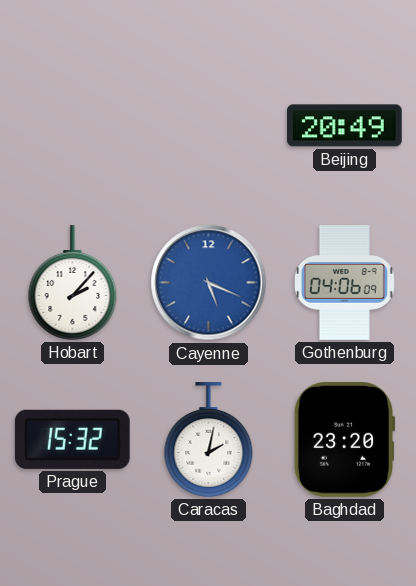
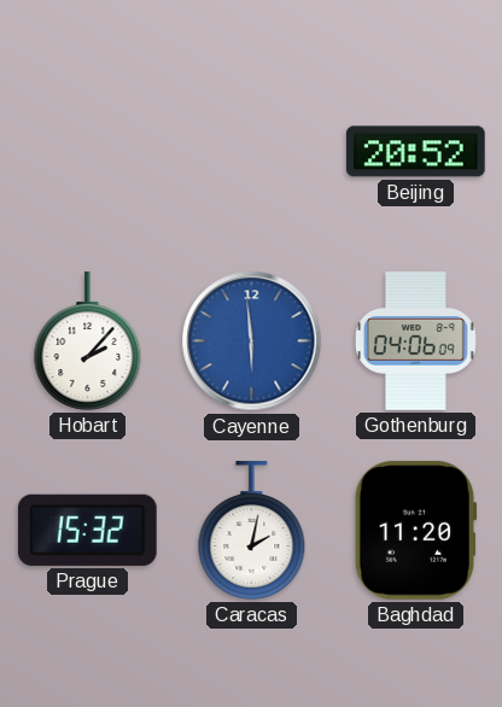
Beijing: 20:49 -> 20:52 (416, 152)
Cayenne: 5:19 -> 5:59 (252, 341)
Baghdad: 23:20 -> 11:20 (415, 530)
